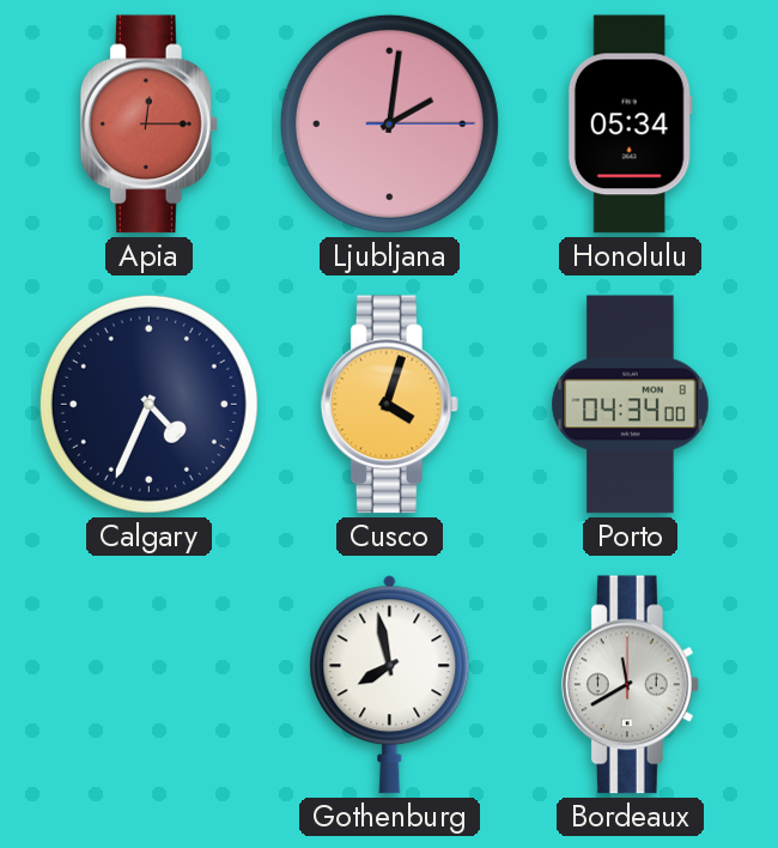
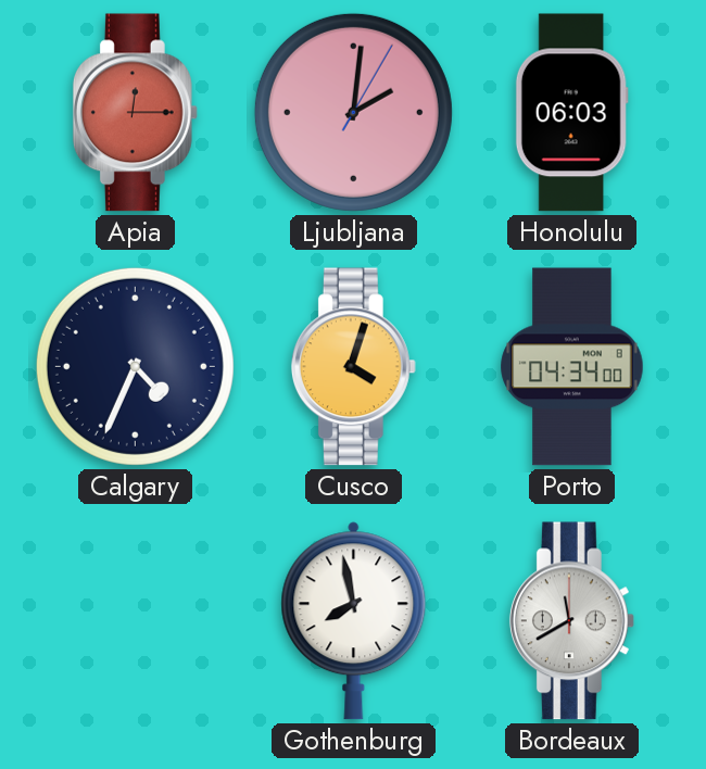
Ljubljana: 2:01:15 -> 2:01:05 (353, 112)
Honolulu: 05:34 -> 06:03 (571, 113)
